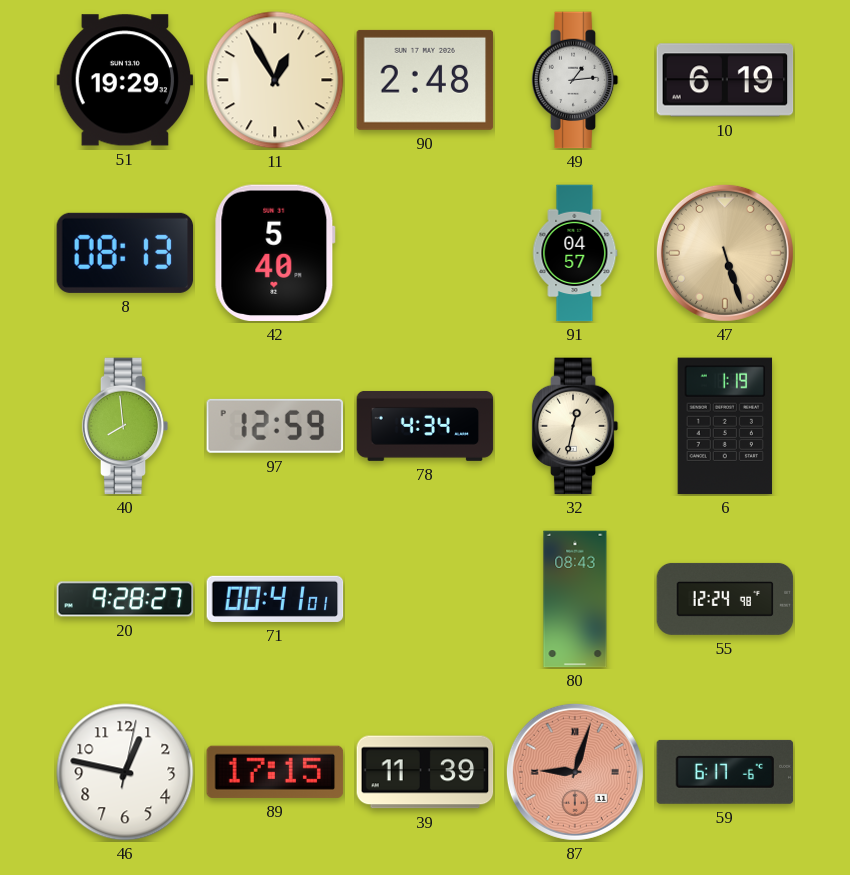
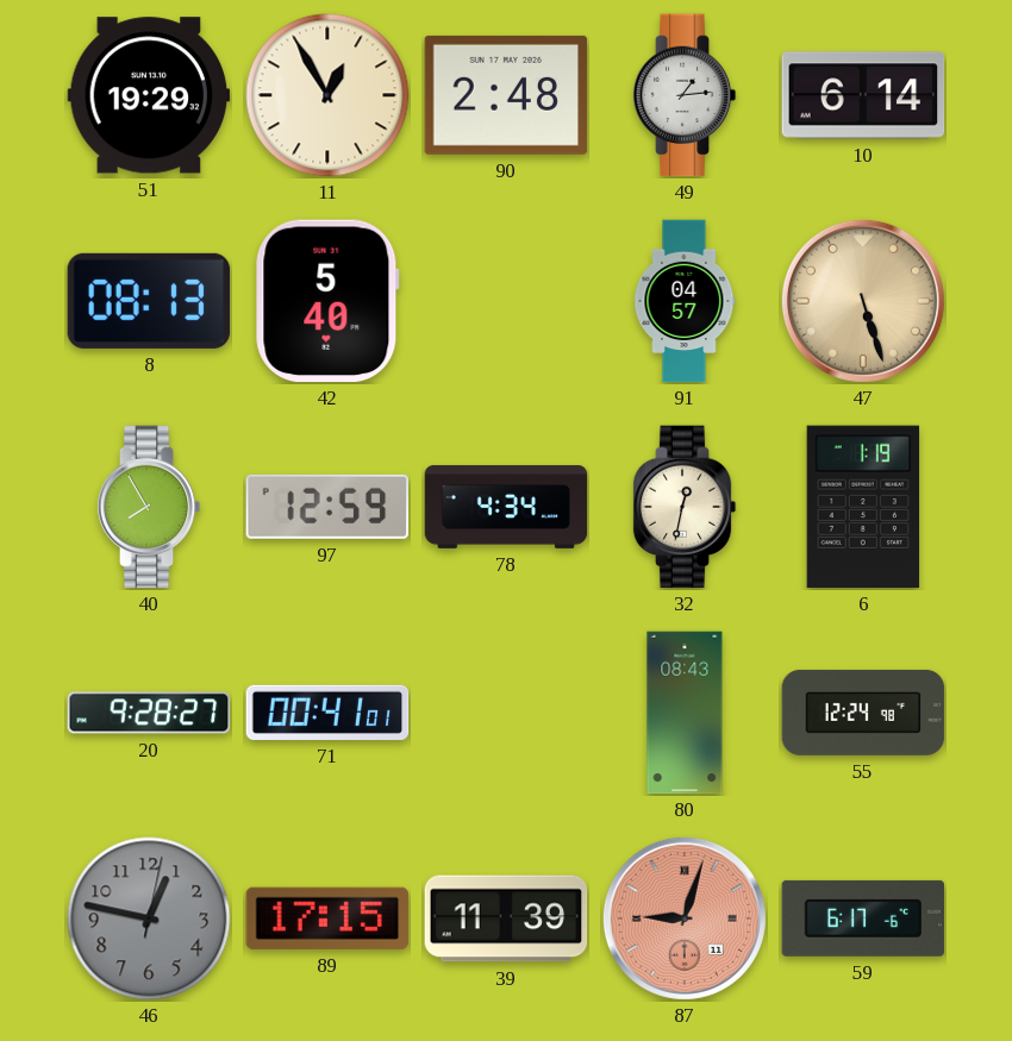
10: 6:19 -> 6:14 (863, 95)
40: 7:59 -> 7:55 (149, 507)
46 dial: white -> grey (149, 918)
